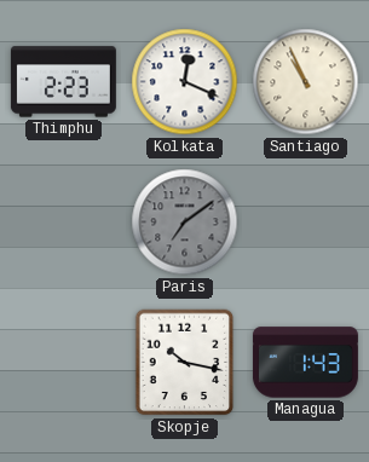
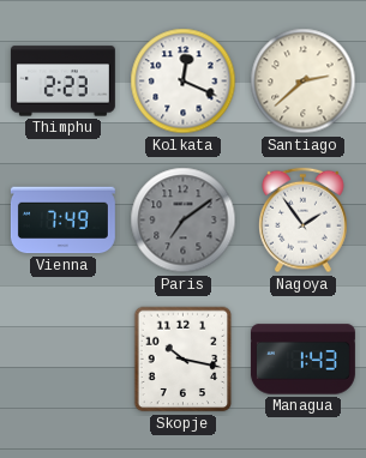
Santiago: 10:56 -> 2:38 (304, 82)
Vienna: none -> 7:49 (62, 221)
Nagoya: none -> 1:54 (304, 221)
